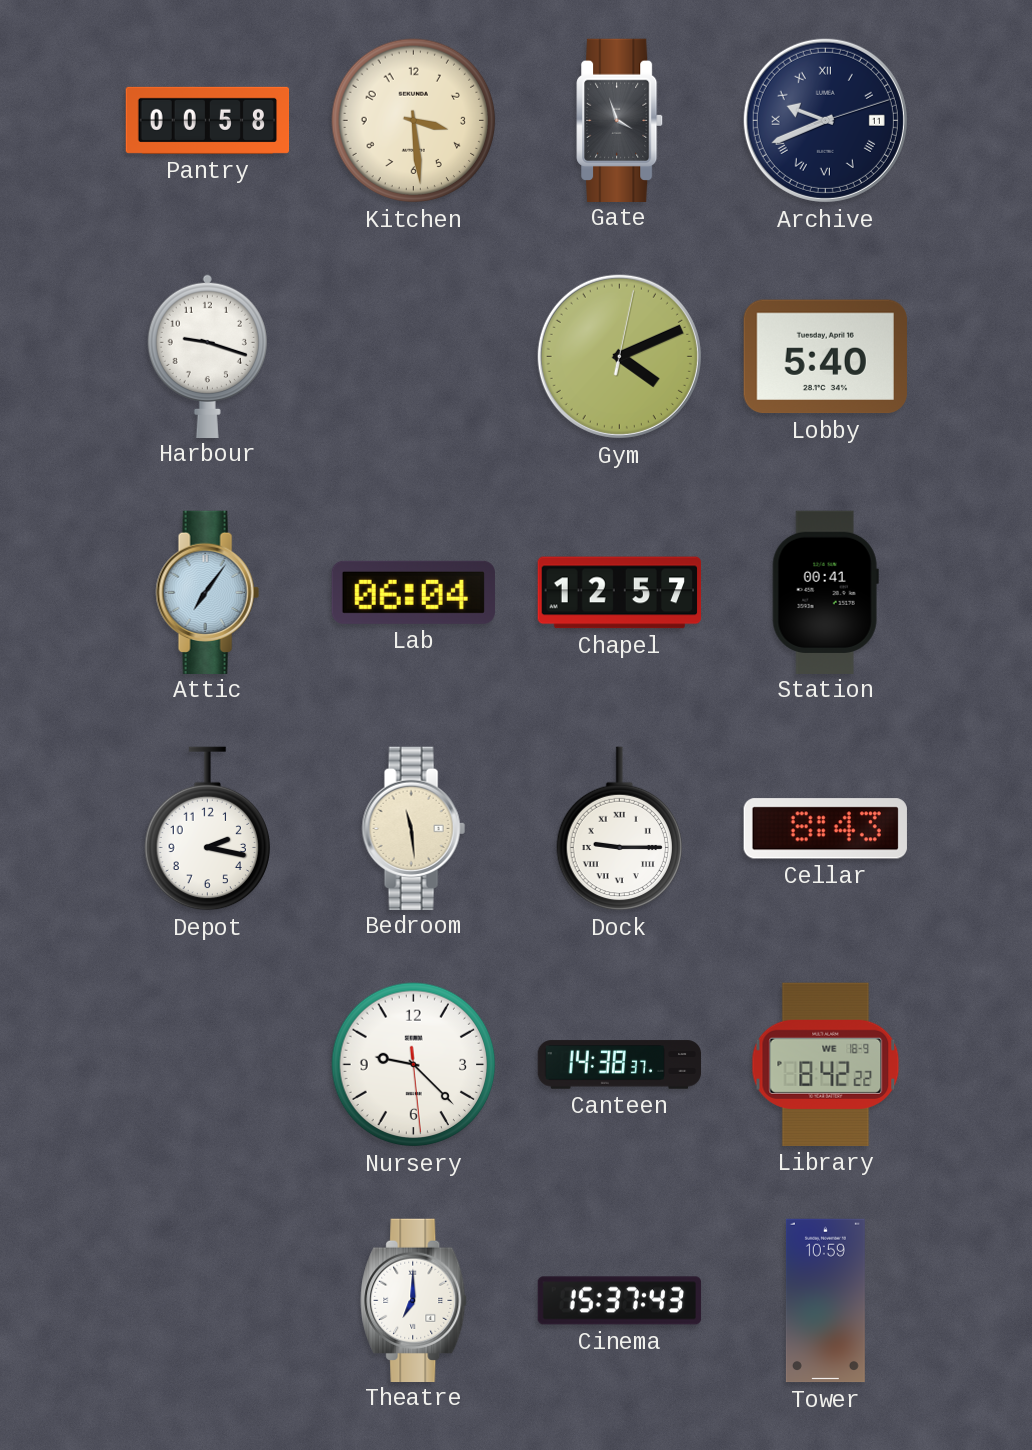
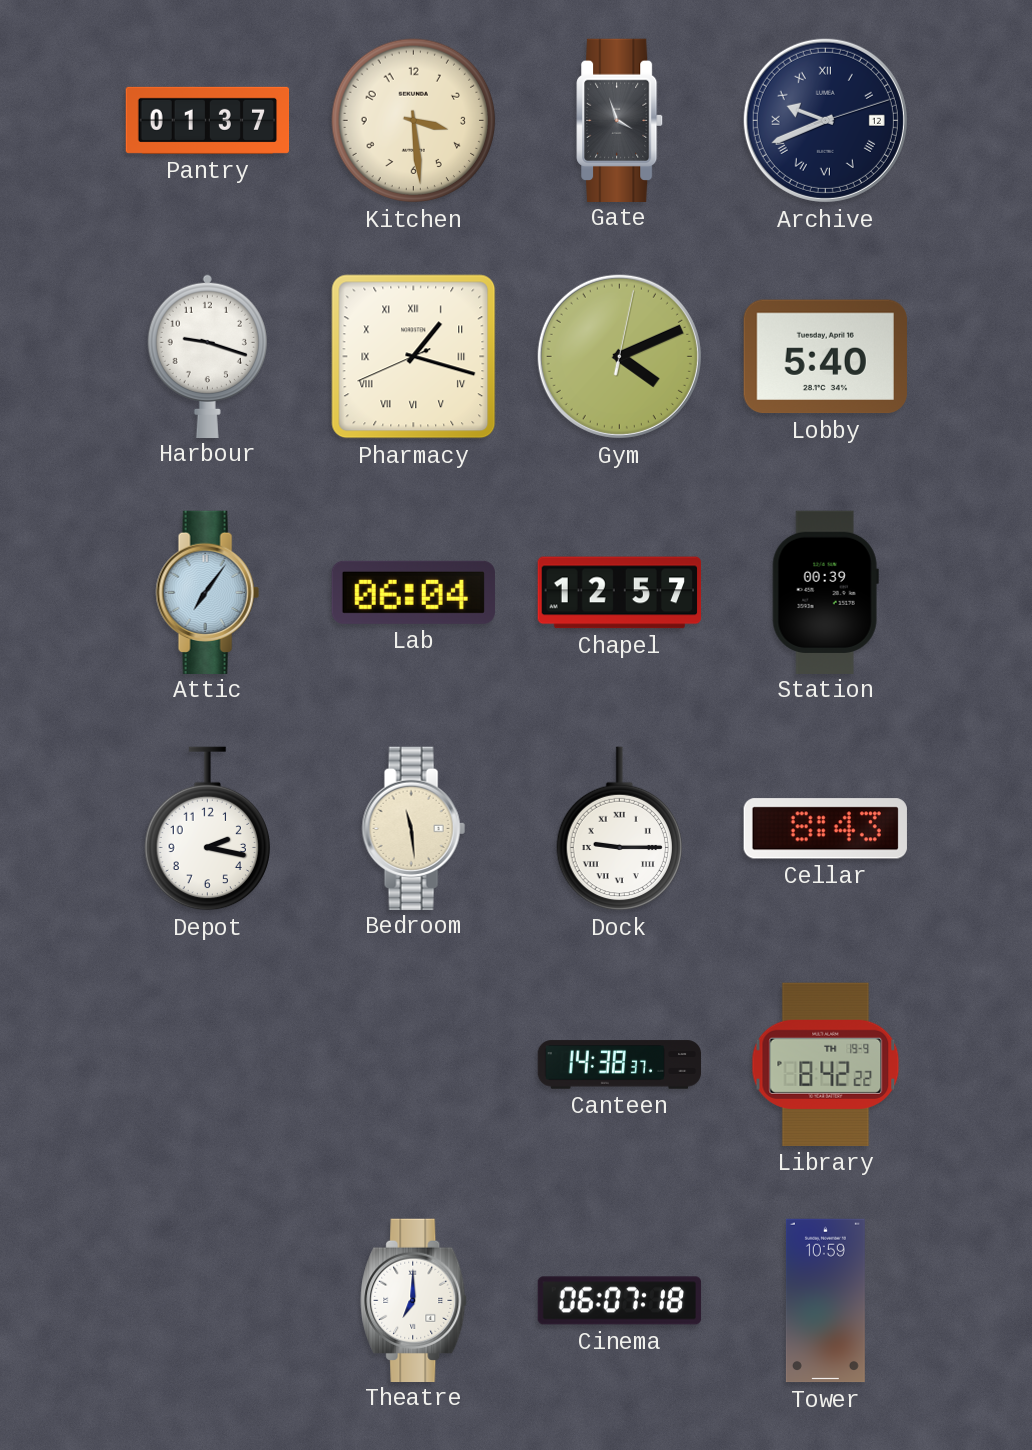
Pantry: 00:58 -> 01:37 (208, 120)
Archive date: 11 -> 12 (825, 120)
Pharmacy: none -> 1:17 (414, 357)
Station: 00:41 -> 00:39 (825, 592)
Nursery: 9:22 -> none (414, 1065)
Library date: WE 18-9 -> TH 19-9 (826, 1064)
Cinema: 15:37 -> 06:07 (620, 1301)
